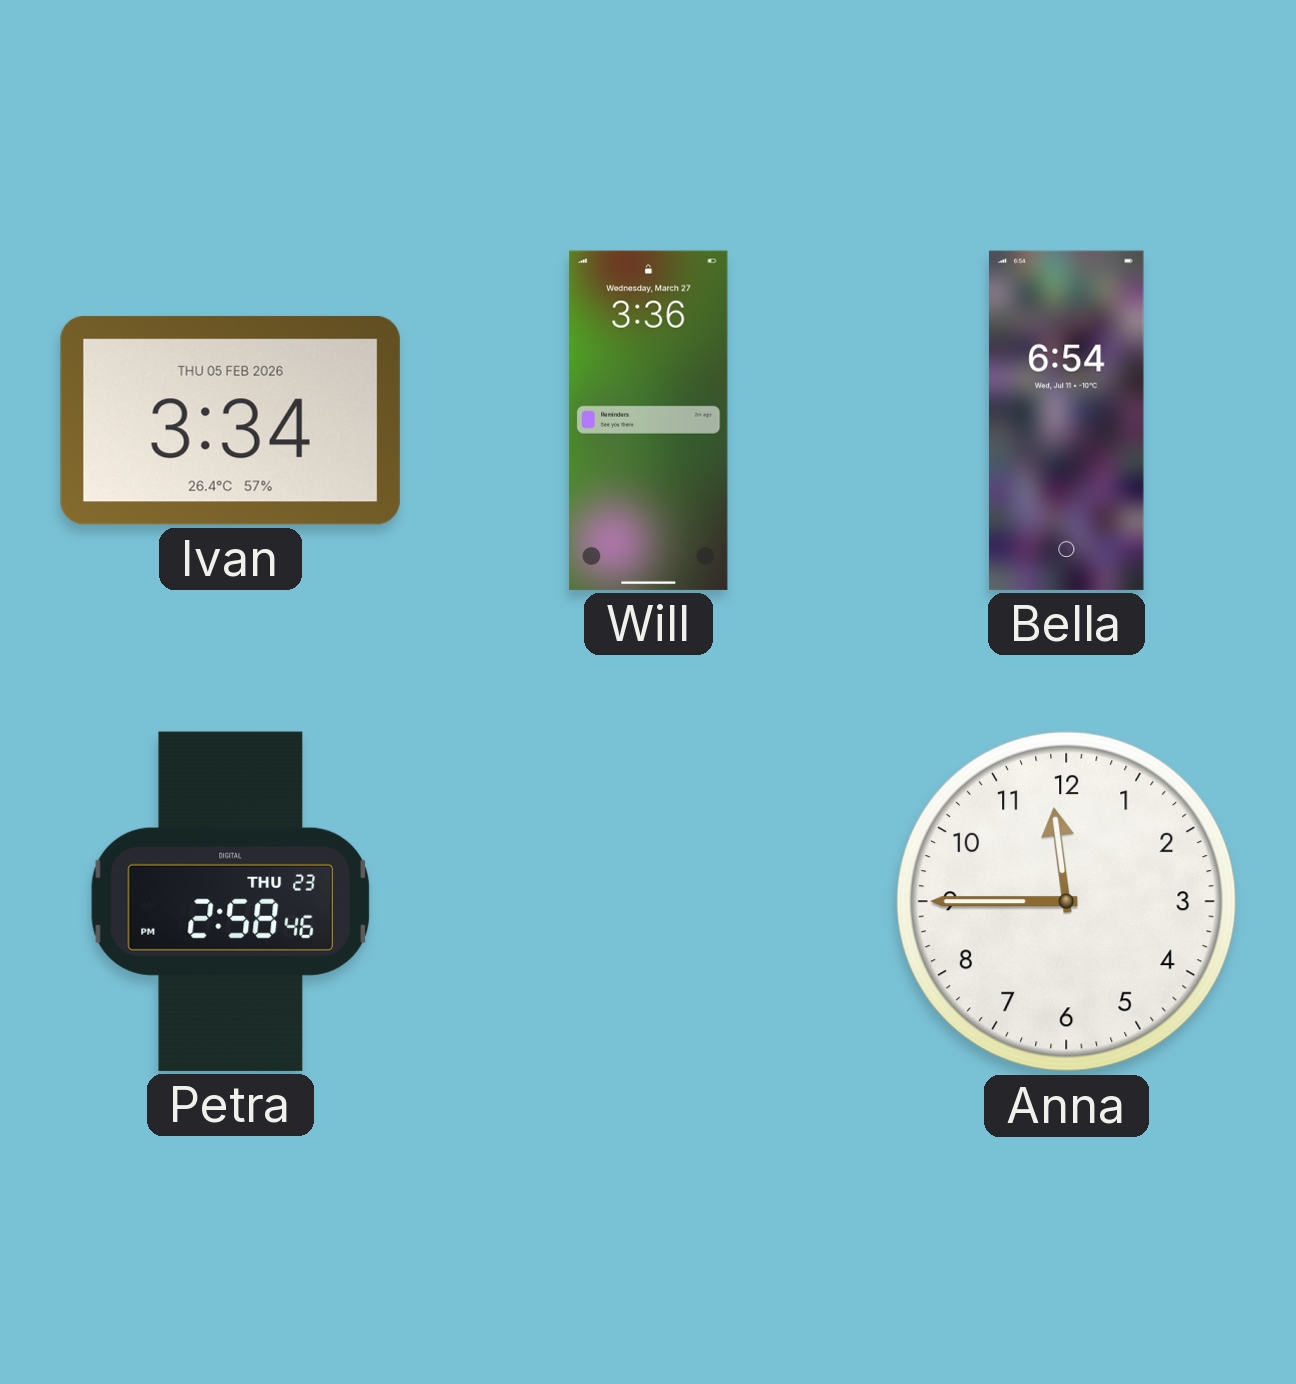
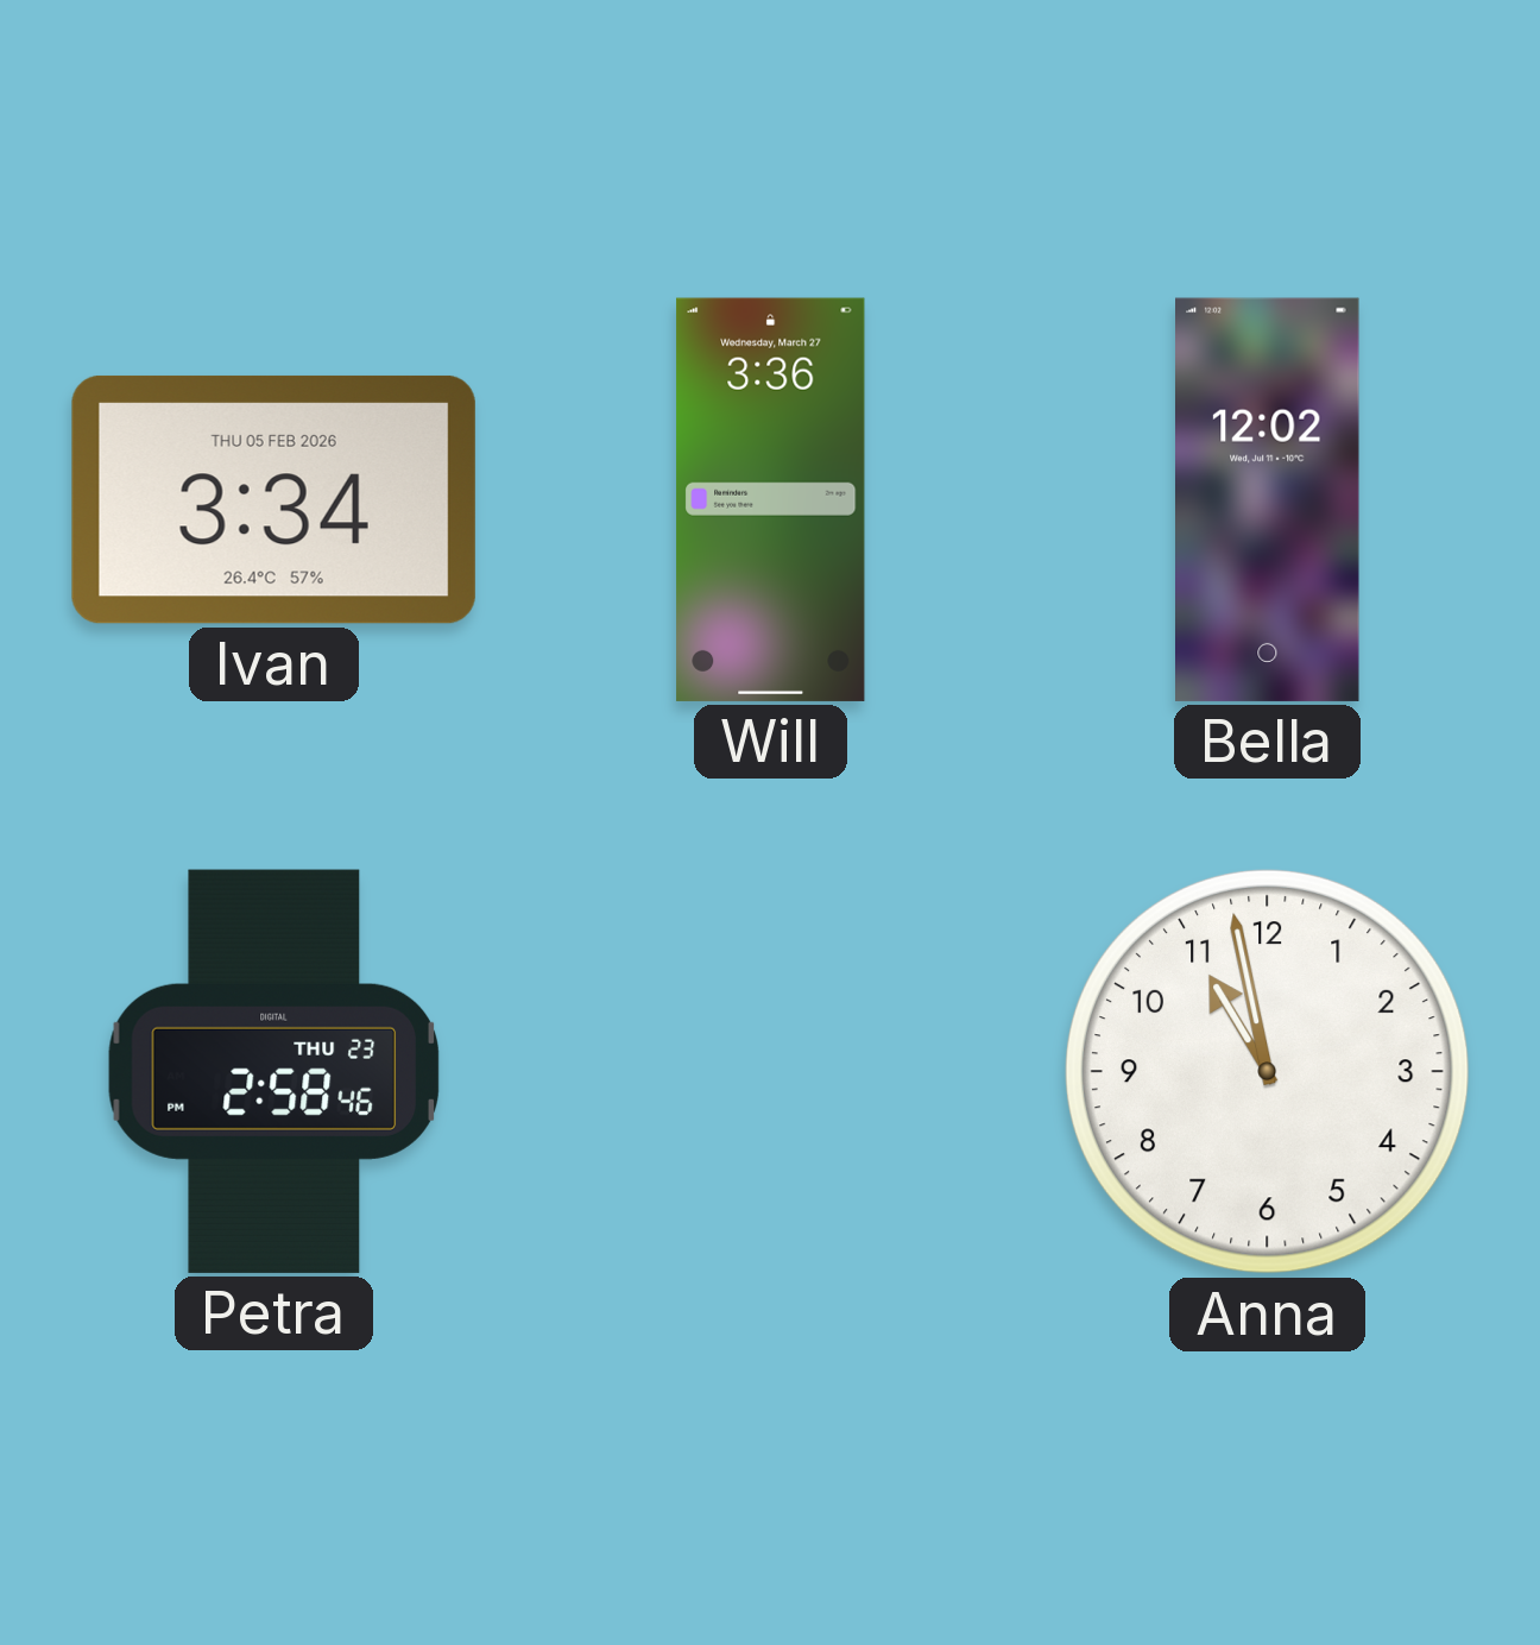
Bella: 6:54 -> 12:02 (1268, 499)
Anna: 11:45 -> 10:58 (1267, 1071)
